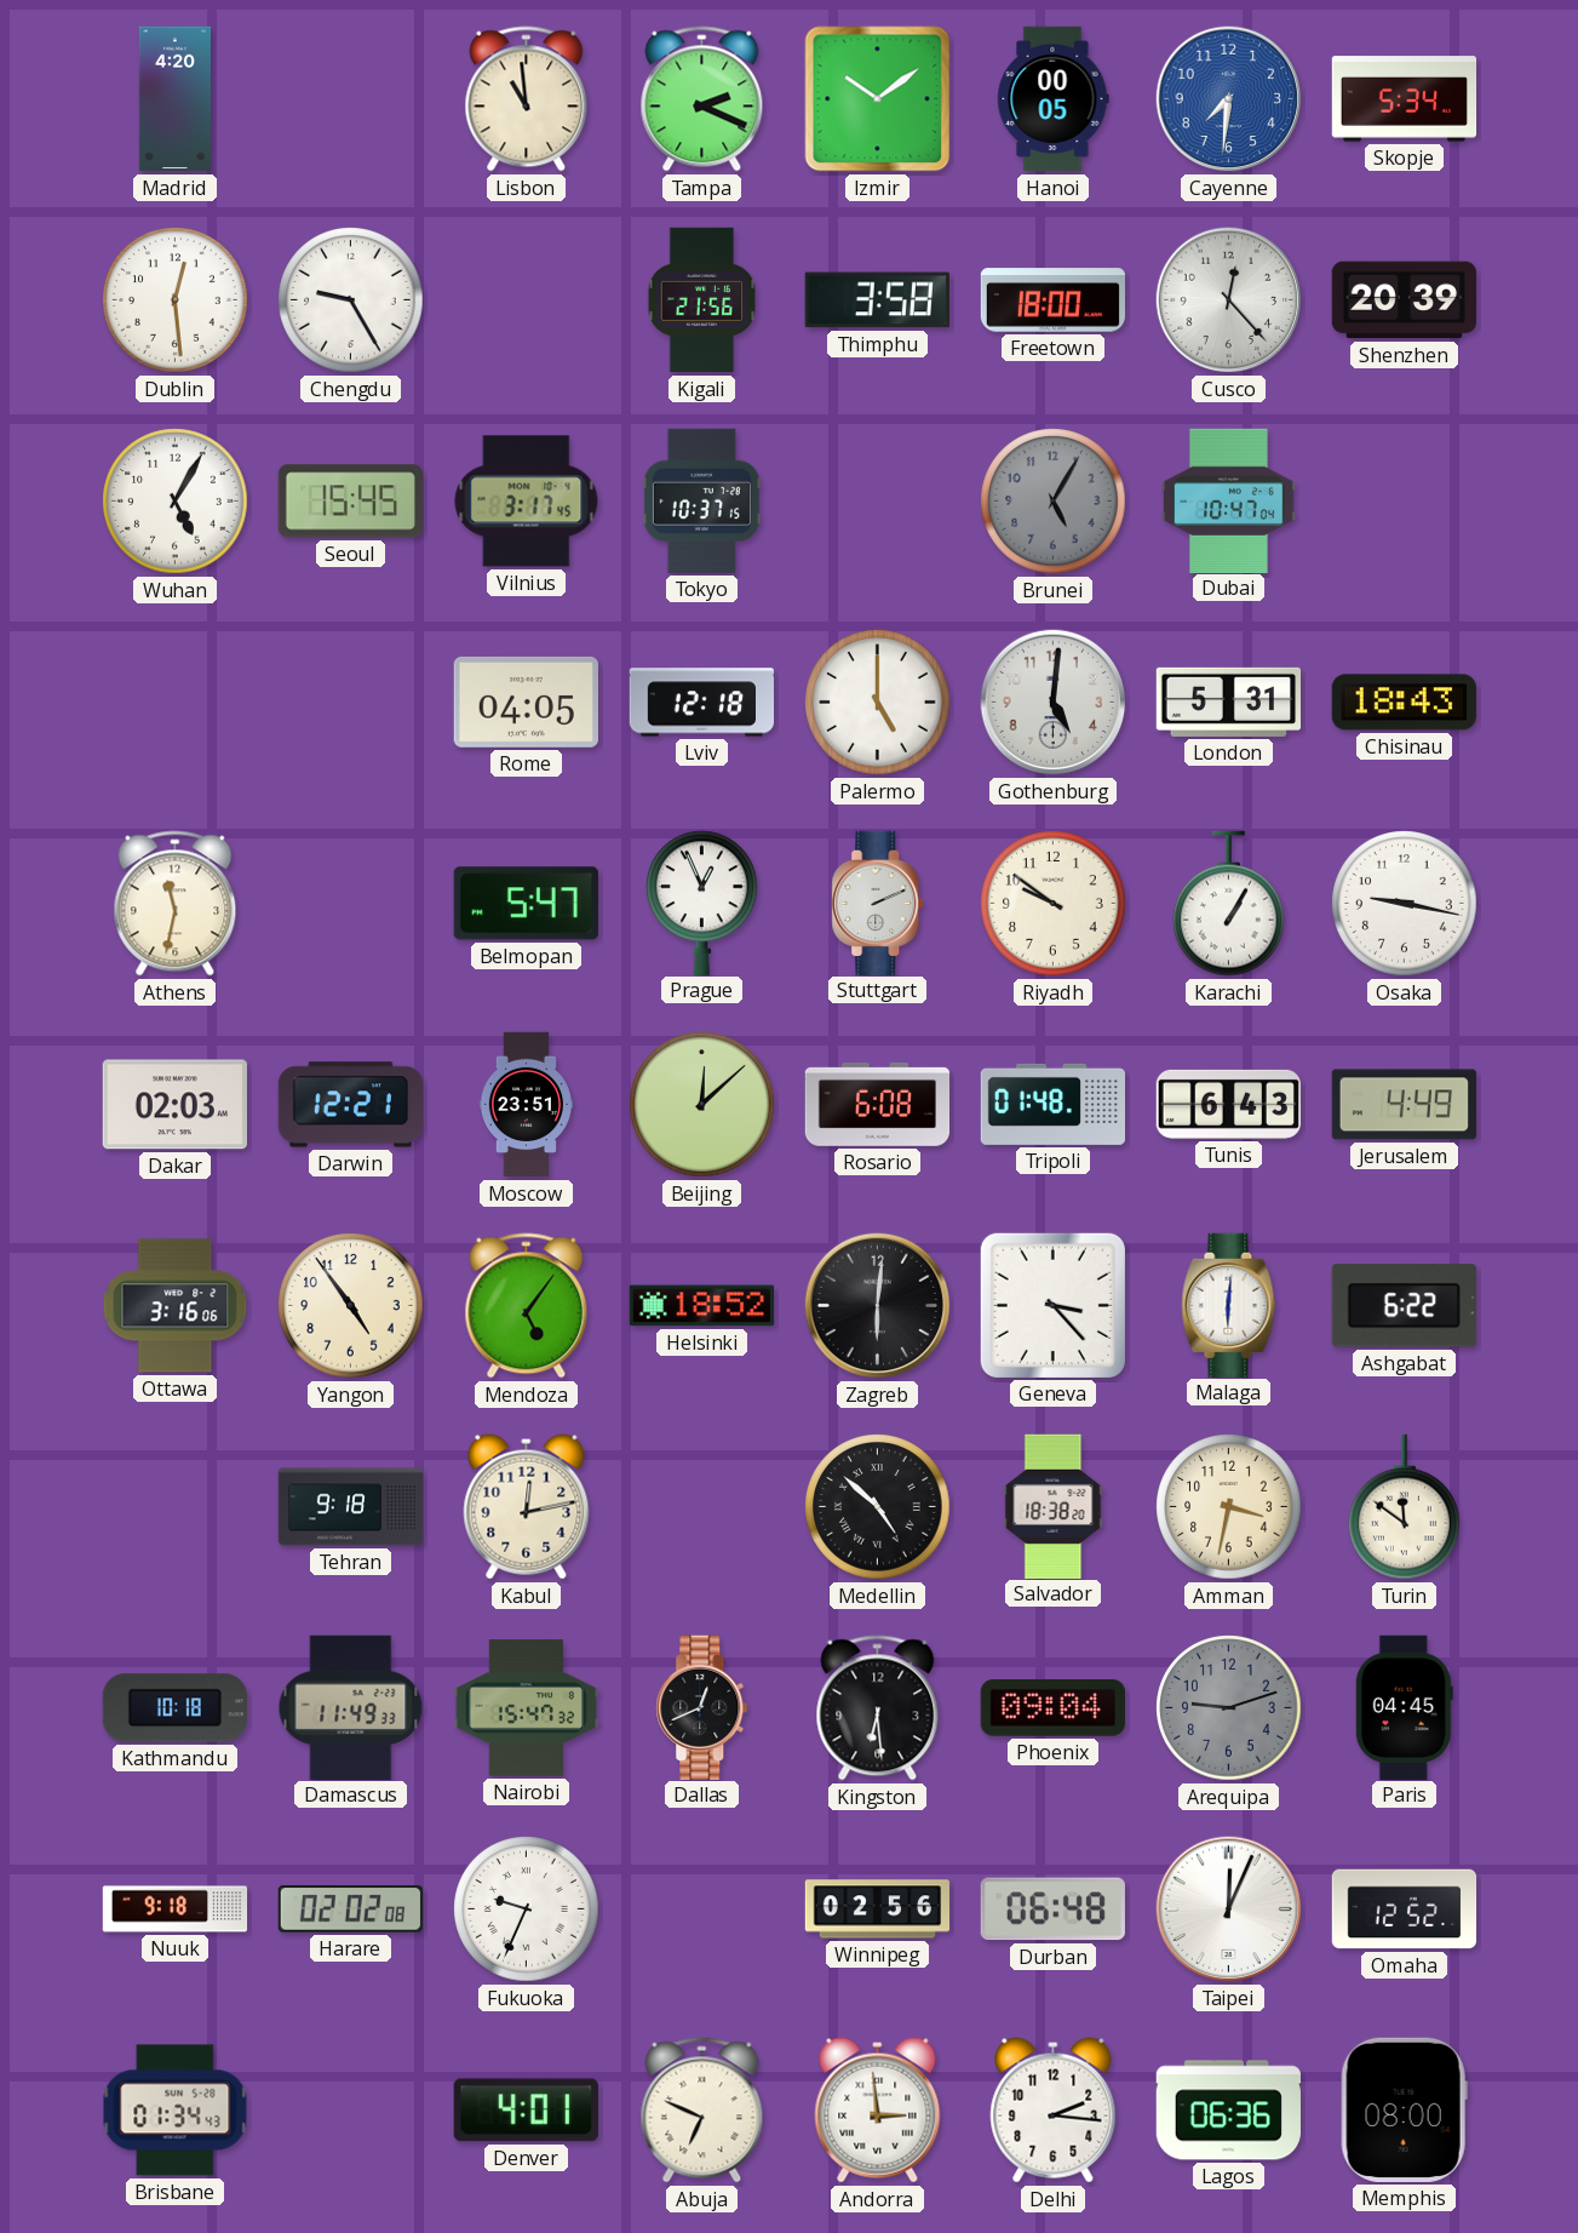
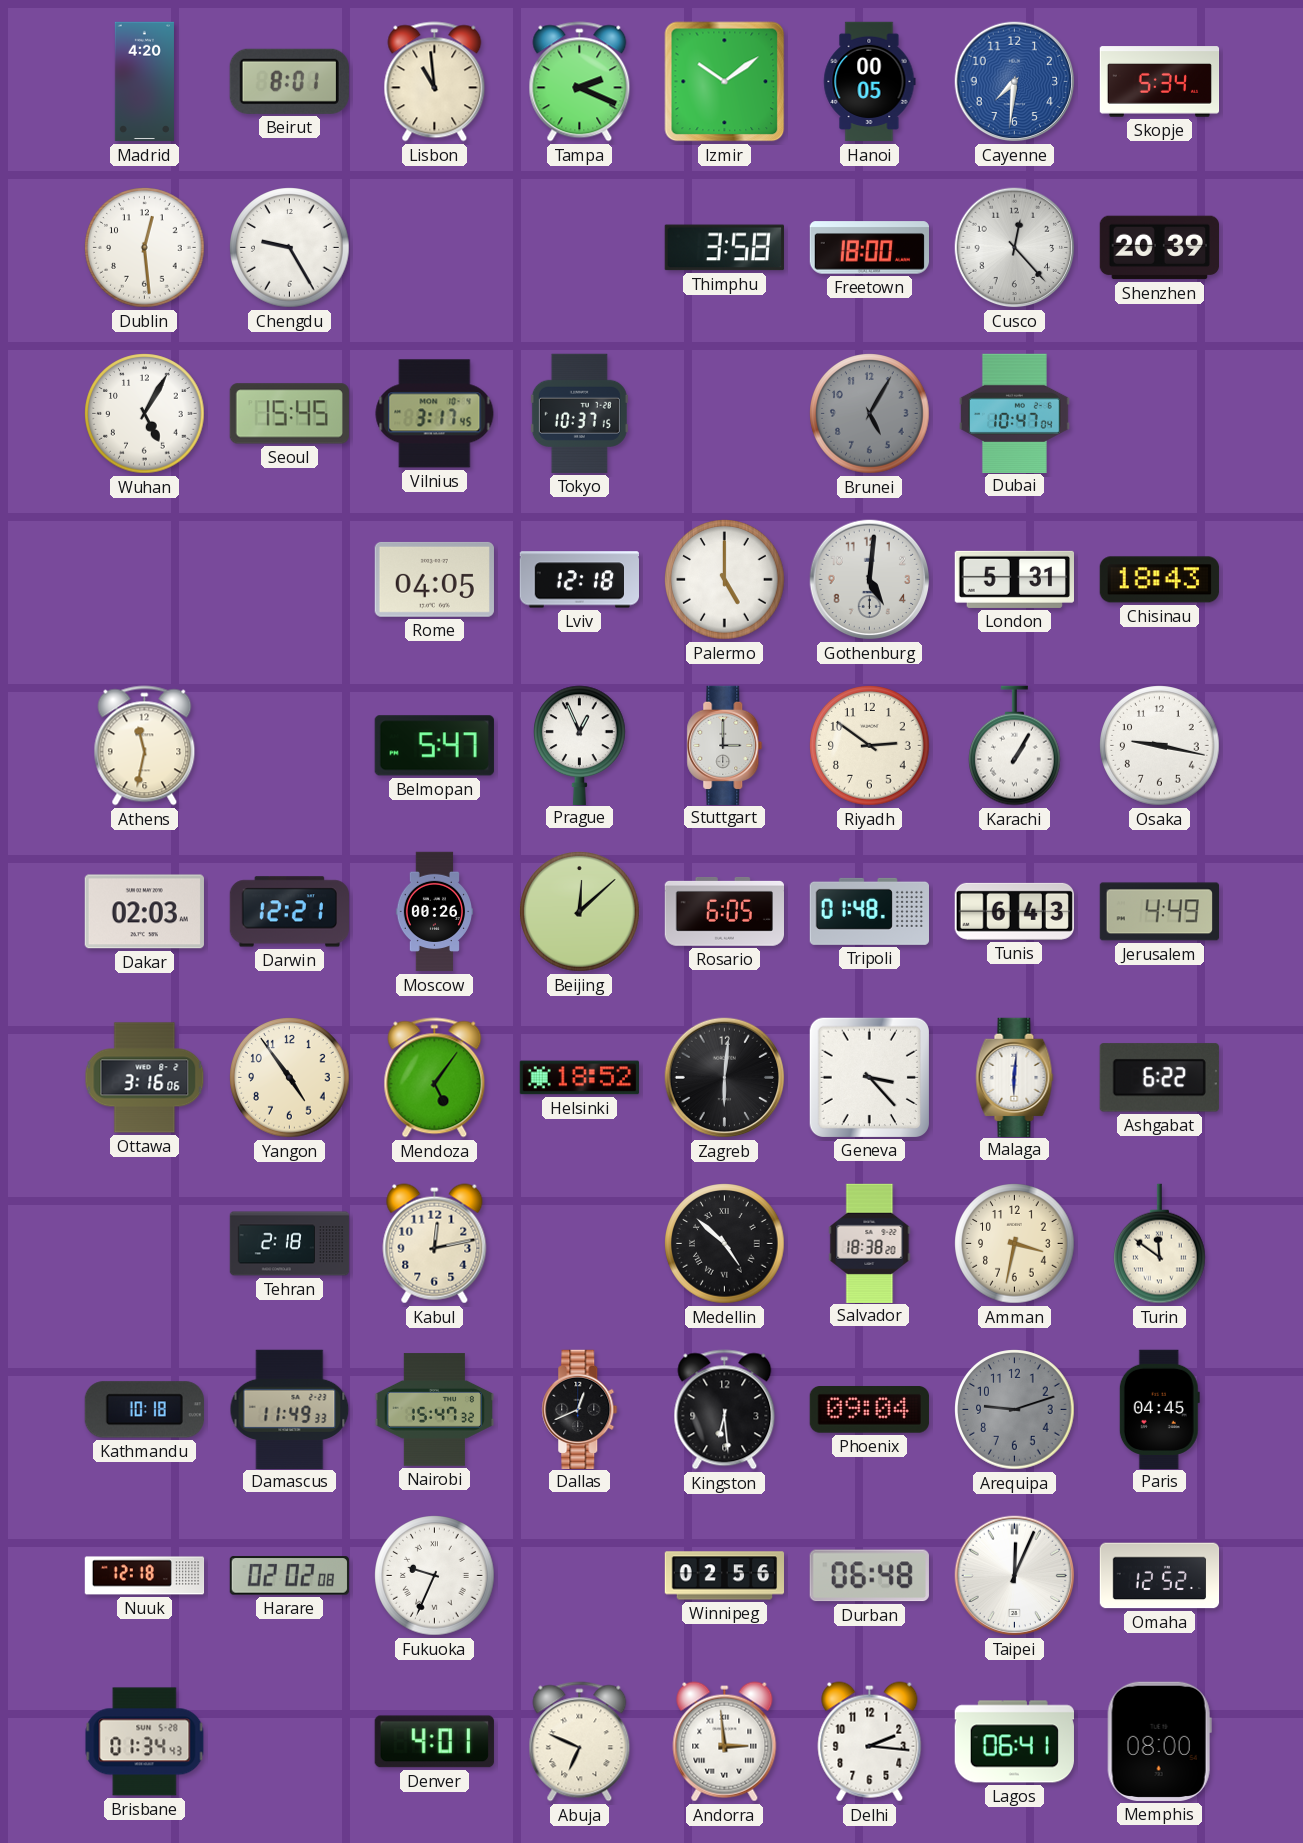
Beirut: none -> 8:01 (289, 81)
Kigali: 21:56 -> none (702, 300)
Stuttgart: 2:11 -> 3:00 (725, 745)
Riyadh: 9:51 -> 2:51 (870, 746)
Moscow: 23:51 -> 00:26 (434, 912)
Rosario: 6:08 -> 6:05 (724, 912)
Tehran: 9:18 -> 2:18 (290, 1244)
Nuuk: 9:18 -> 12:18 (145, 1576)
Lagos: 06:36 -> 06:41 (1014, 1742)
